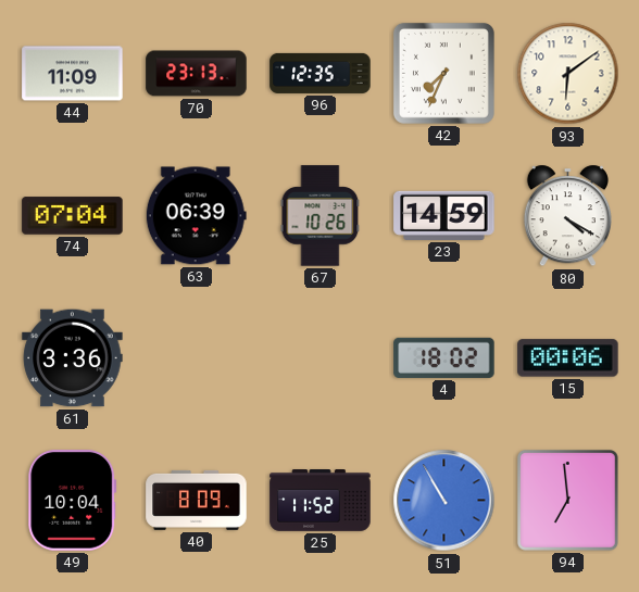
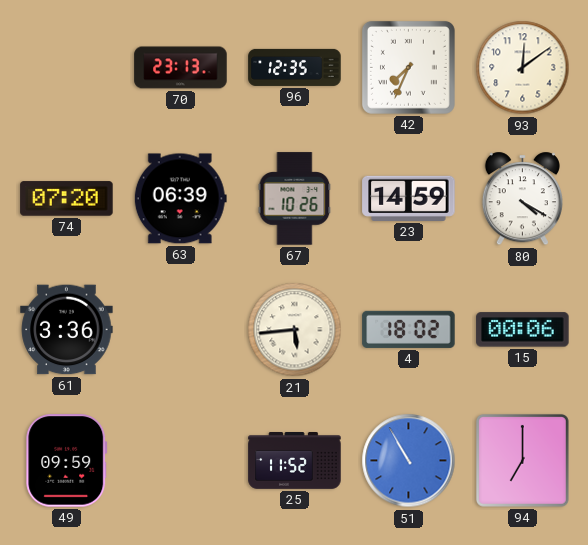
44: 11:09 -> none (73, 74)
93: 6:09 -> 12:09 (523, 68)
74: 07:04 -> 07:20 (67, 199)
21: none -> 5:44 (295, 330)
49: 10:04 -> 09:59 (67, 461)
40: 8:09 -> none (197, 500)
94: 6:59 -> 7:00 (522, 460)
